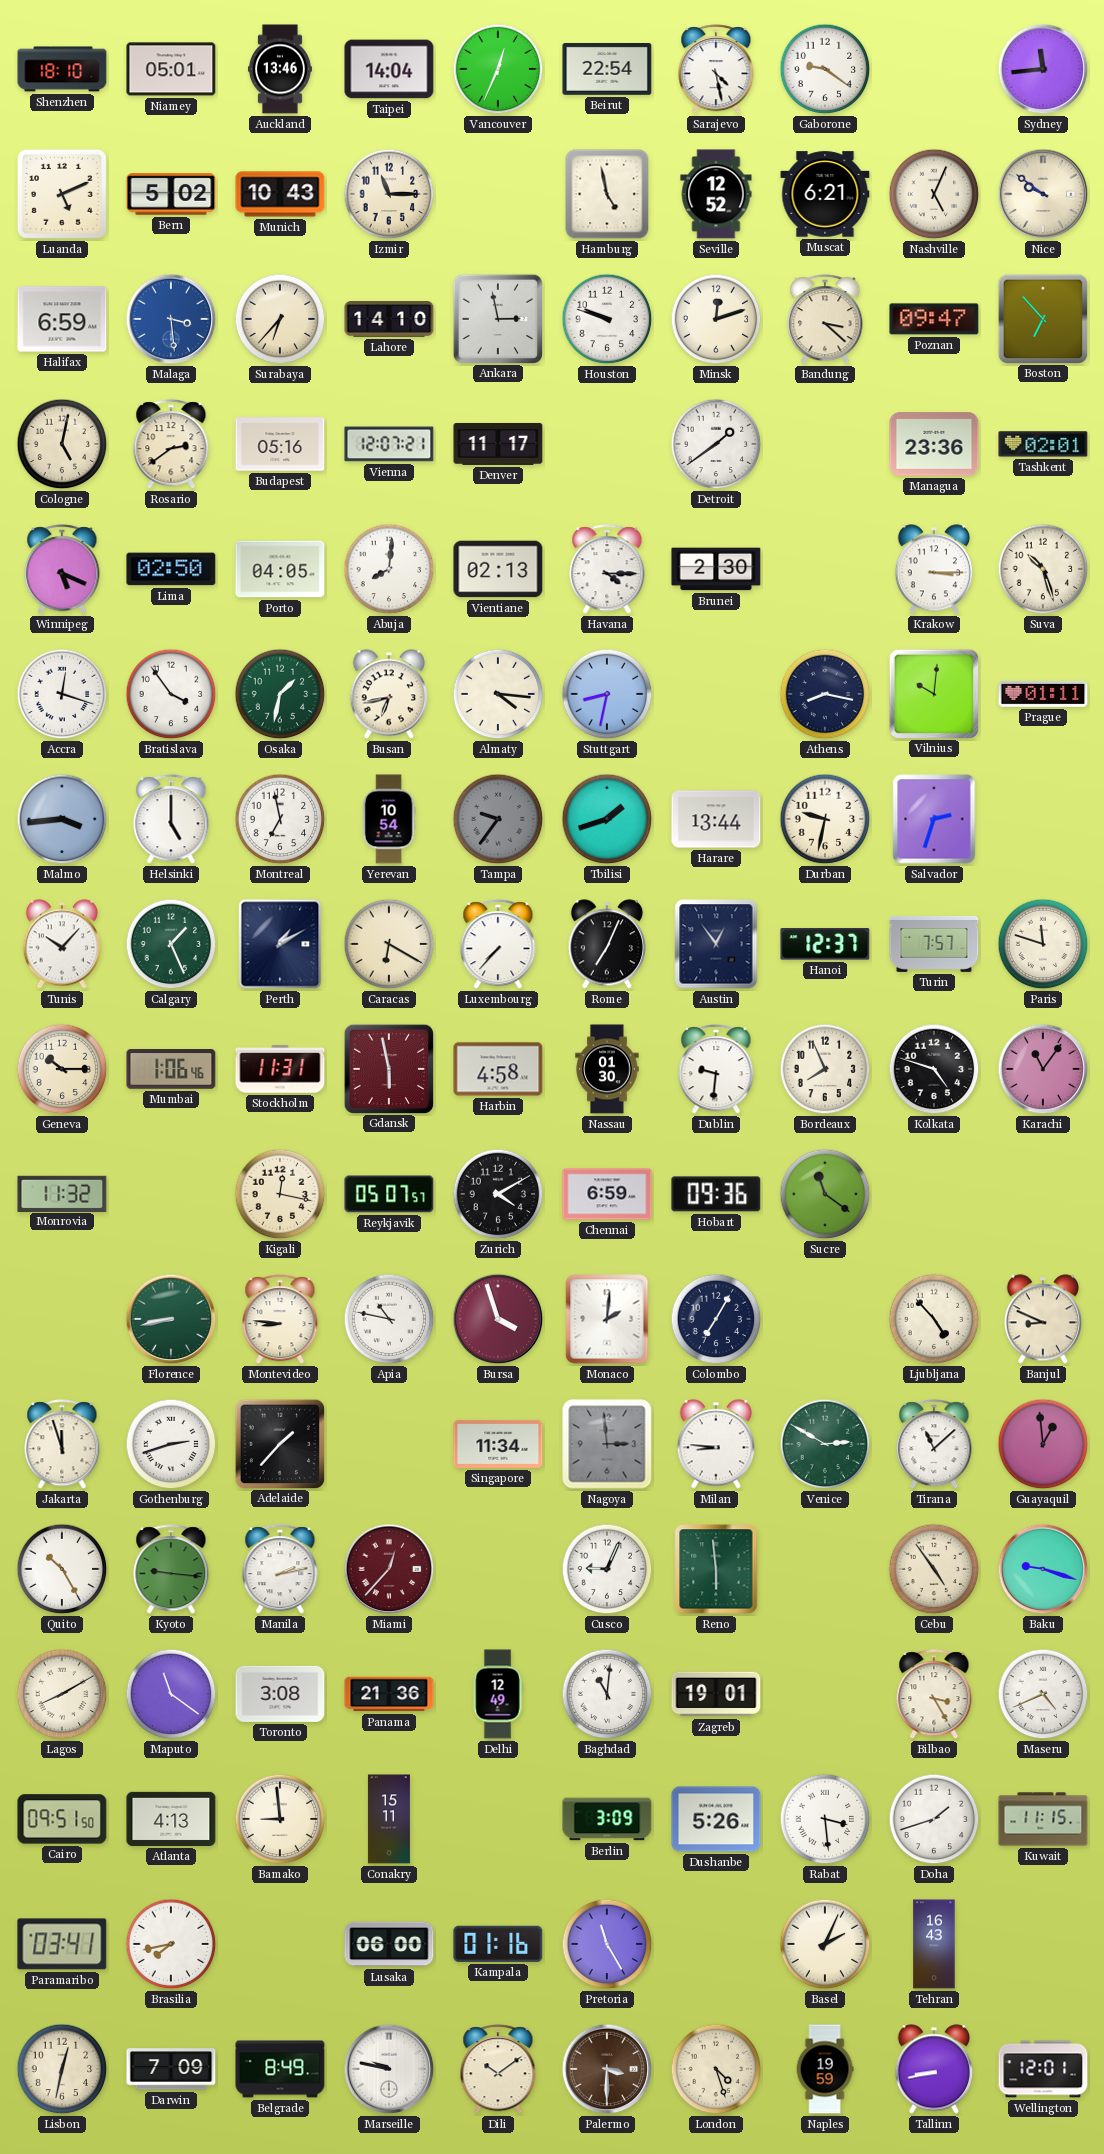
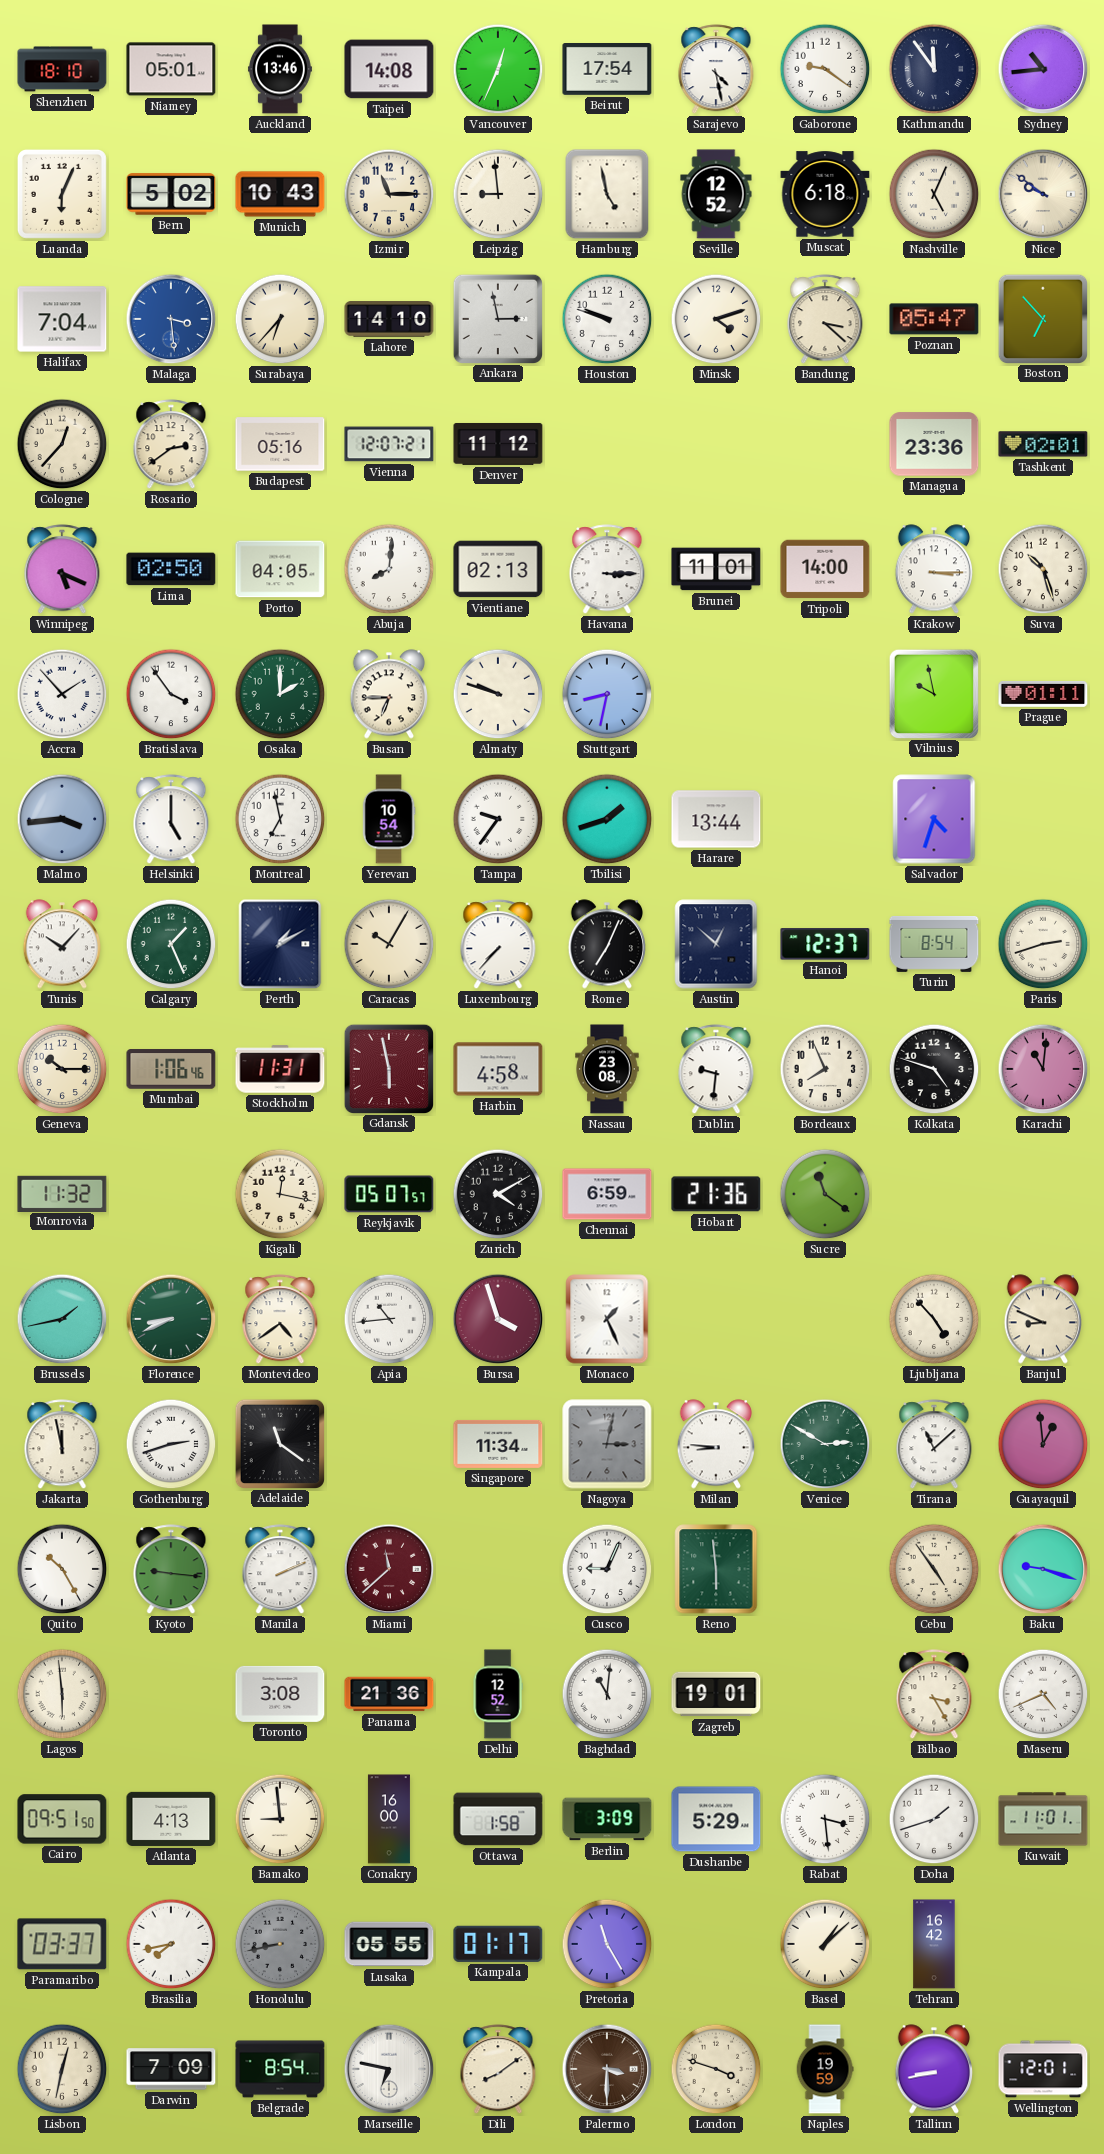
Taipei: 14:04 -> 14:08 (389, 69)
Beirut: 22:54 -> 17:54 (607, 70)
Kathmandu: none -> 11:54 (934, 69)
Sydney: 11:44 -> 10:44 (1043, 69)
Luanda: 5:11 -> 6:04 (62, 194)
Leipzig: none -> 8:59 (498, 194)
Muscat: 6:21 -> 6:18 (825, 194)
Halifax: 6:59 -> 7:04 (62, 319)
Minsk: 12:12 -> 4:12 (716, 319)
Poznan: 09:47 -> 05:47 (934, 319)
Cologne: 5:02 -> 12:37 (62, 444)
Denver: 11:17 -> 11:12 (498, 444)
Detroit: 1:39 -> none (716, 444)
Havana: 4:15 -> 3:15 (607, 570)
Brunei: 2:30 -> 11:01 (716, 569)
Tripoli: none -> 14:00 (825, 569)
Accra: 12:18 -> 1:53 (62, 694)
Osaka: 1:32 -> 2:00 (280, 694)
Busan: 6:43 -> 6:45 (388, 694)
Almaty: 4:16 -> 9:48 (498, 694)
Athens: 8:17 -> none (825, 694)
Vilnius: 10:01 -> 9:58 (933, 693)
Tampa dial: grey -> white (498, 819)
Durban: 9:32 -> none (825, 819)
Salvador: 2:33 -> 4:33 (934, 819)
Caracas: 6:20 -> 10:05 (389, 944)
Austin: 12:54 -> 12:52 (716, 944)
Turin: 7:57 -> 8:54 (934, 944)
Paris: 11:48 -> 2:42 (1043, 944)
Nassau: 01:30 -> 23:08 (607, 1069)
Karachi: 11:06 -> 11:01 (1043, 1069)
Hobart: 09:36 -> 21:36 (716, 1194)
Brussels: none -> 1:43 (62, 1319)
Florence: 8:43 -> 8:41 (171, 1319)
Montevideo: 8:46 -> 4:39 (280, 1320)
Apia: 10:47 -> 10:44 (389, 1319)
Monaco: 2:01 -> 1:26 (607, 1319)
Colombo: 7:05 -> none (716, 1319)
Jakarta: 11:57 -> 11:58 (62, 1445)
Adelaide: 1:37 -> 11:21 (279, 1443)
Nagoya: 2:59 -> 3:02 (607, 1444)
Manila: 2:13 -> 2:11 (280, 1570)
Miami: 12:37 -> 11:38 (389, 1569)
Lagos: 8:10 -> 5:59 (62, 1694)
Maputo: 11:21 -> none (171, 1694)
Delhi: 12:49 -> 12:52 (498, 1694)
Conakry: 15:11 -> 16:00 (389, 1819)
Ottawa: none -> 1:58 (498, 1819)
Dushanbe: 5:26 -> 5:29 (716, 1819)
Kuwait: 11:15 -> 11:01 (1043, 1819)
Paramaribo: 03:41 -> 03:37 (62, 1944)
Honolulu: none -> 8:43 (280, 1944)
Lusaka: 06:00 -> 05:55 (389, 1944)
Kampala: 01:16 -> 01:17 (498, 1944)
Basel: 2:04 -> 1:08 (825, 1944)
Tehran: 16:43 -> 16:42 (934, 1944)
Belgrade: 8:49 -> 8:54 (280, 2069)
Marseille: 9:47 -> 6:47 (389, 2069)
Dili: 10:09 -> 8:09 (498, 2070)
London: 4:27 -> 3:48 (716, 2069)
